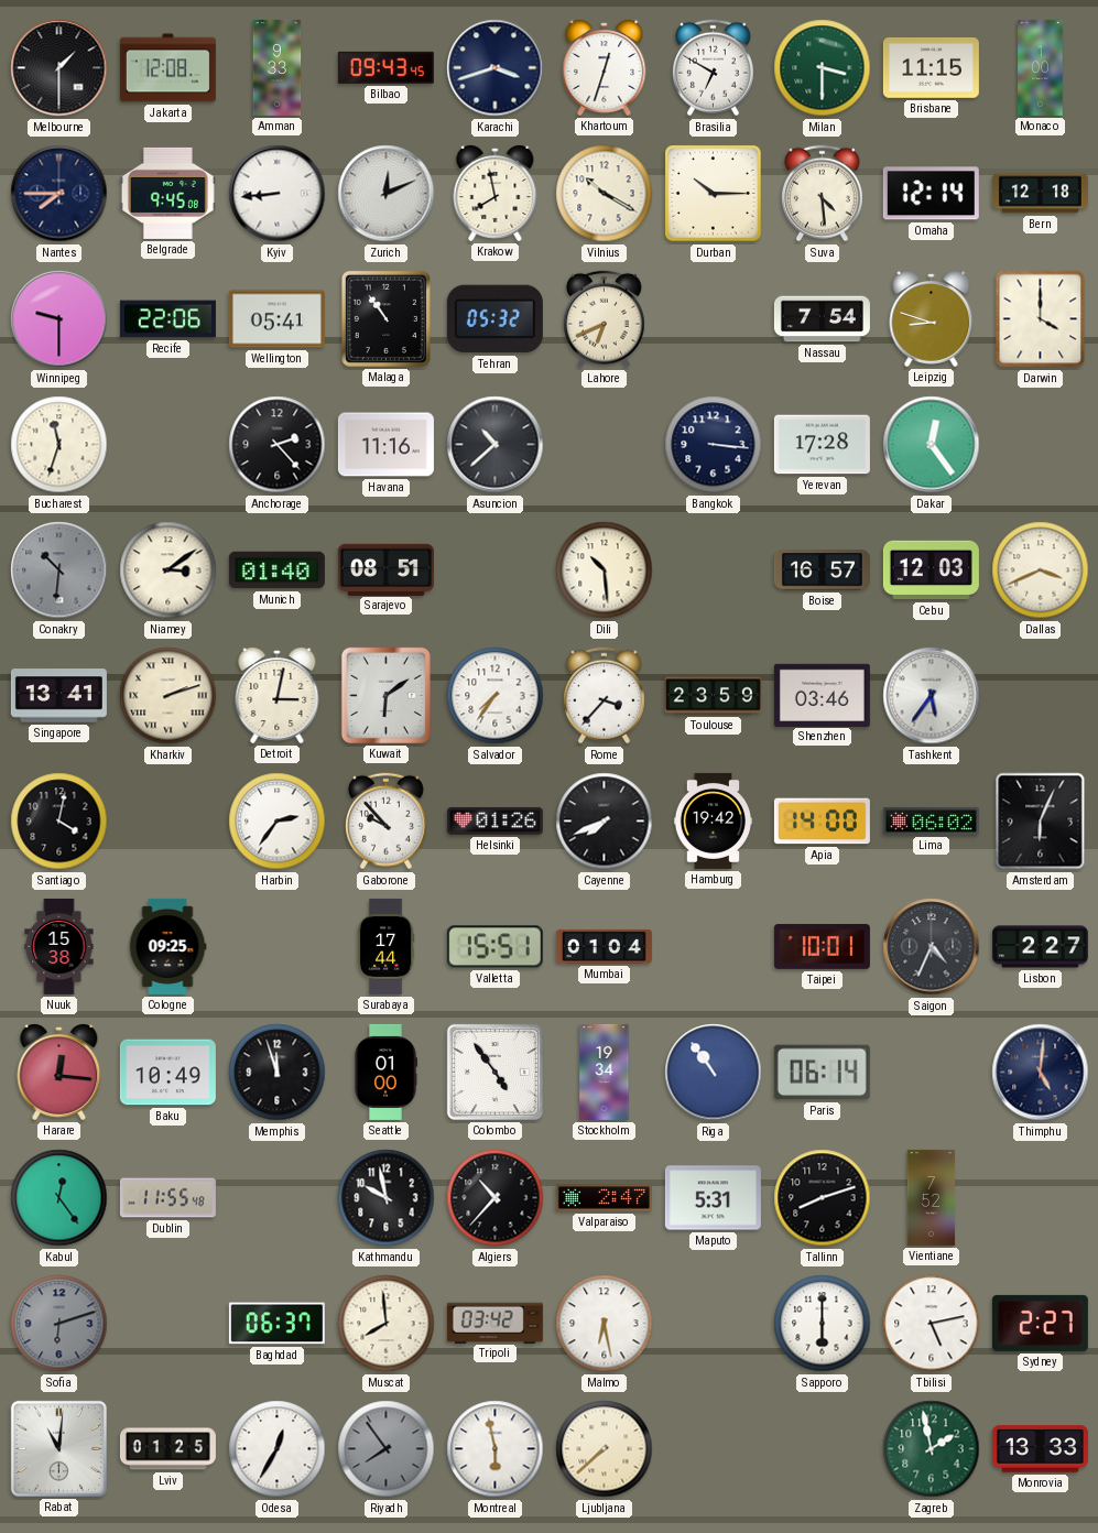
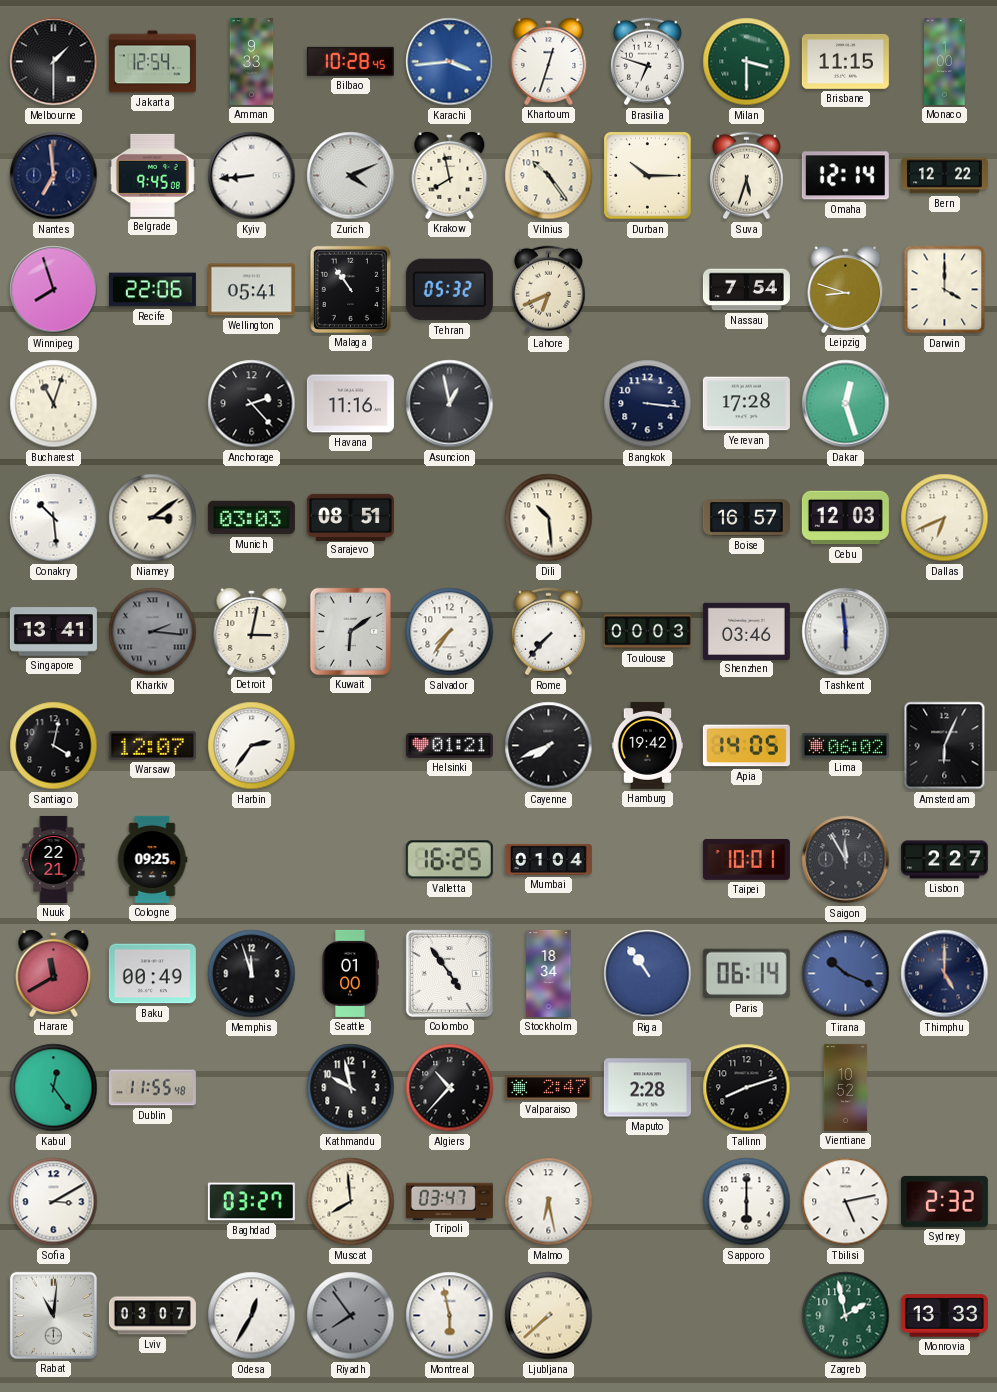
Jakarta: 12:08 -> 12:54 (152, 62)
Bilbao: 09:43 -> 10:28 (350, 61)
Karachi: 3:42 -> 3:44 (450, 62)
Karachi dial: navy -> blue (450, 62)
Brasilia: 6:50 -> 6:48 (647, 62)
Nantes: 7:45 -> 6:59 (54, 176)
Zurich: 12:11 -> 4:11 (351, 176)
Vilnius: 10:20 -> 10:24 (549, 176)
Suva: 4:29 -> 5:33 (746, 176)
Bern: 12:18 -> 12:22 (944, 176)
Winnipeg: 9:30 -> 7:57 (54, 290)
Bucharest: 11:33 -> 11:03 (54, 404)
Asuncion: 10:38 -> 12:58 (450, 404)
Dakar: 12:24 -> 12:27 (846, 404)
Conakry: 10:31 -> 10:29 (54, 518)
Conakry dial: grey -> white (54, 518)
Munich: 01:40 -> 03:03 (251, 518)
Dallas: 3:41 -> 6:41 (945, 518)
Kharkiv: 2:12 -> 2:16 (153, 632)
Kharkiv dial: cream -> grey (153, 632)
Rome: 3:37 -> 7:37 (548, 632)
Toulouse: 23:59 -> 00:03 (647, 632)
Tashkent: 5:36 -> 5:59 (846, 632)
Warsaw: none -> 12:07 (152, 745)
Gaborone: 9:53 -> none (385, 822)
Helsinki: 01:26 -> 01:21 (449, 745)
Apia: 14:00 -> 14:05 (746, 746)
Nuuk: 15:38 -> 22:21 (54, 859)
Surabaya: 17:44 -> none (385, 946)
Valletta: 15:51 -> 16:25 (449, 860)
Saigon: 4:34 -> 11:55 (846, 860)
Harare: 12:16 -> 11:40 (54, 973)
Baku: 10:49 -> 00:49 (152, 974)
Stockholm: 19:34 -> 18:34 (549, 973)
Tirana: none -> 10:19 (846, 974)
Thimphu: 5:01 -> 5:00 (945, 974)
Maputo: 5:31 -> 2:28 (647, 1088)
Vientiane: 7:52 -> 10:52 (846, 1087)
Sofia: 6:12 -> 3:10 (54, 1202)
Sofia dial: grey -> white (54, 1202)
Baghdad: 06:37 -> 03:27 (251, 1202)
Tripoli: 03:42 -> 03:47 (449, 1201)
Sydney: 2:27 -> 2:32 (944, 1201)
Lviv: 01:25 -> 03:07 (152, 1316)
